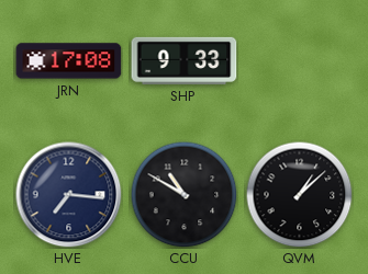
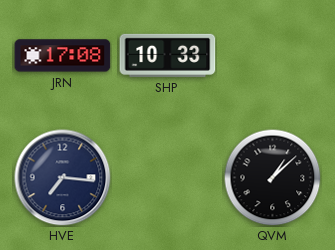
SHP: 9:33 -> 10:33 (168, 55)
CCU: 10:50 -> none (183, 194)
